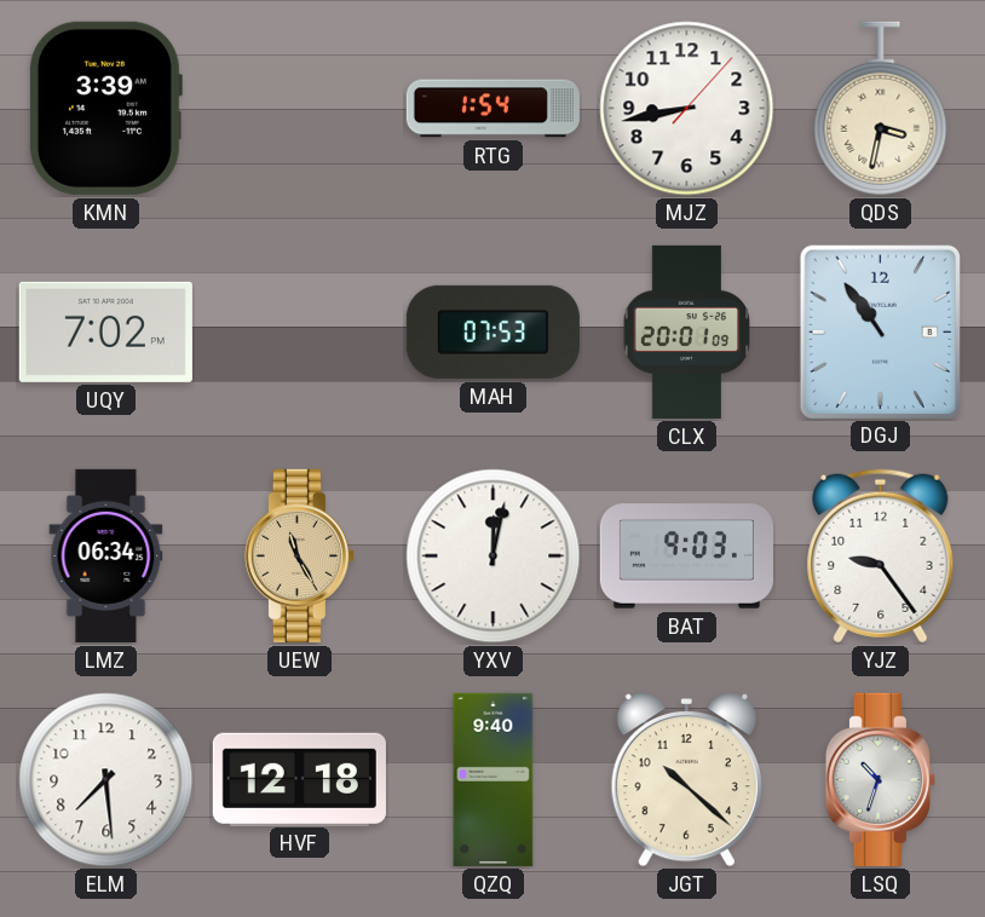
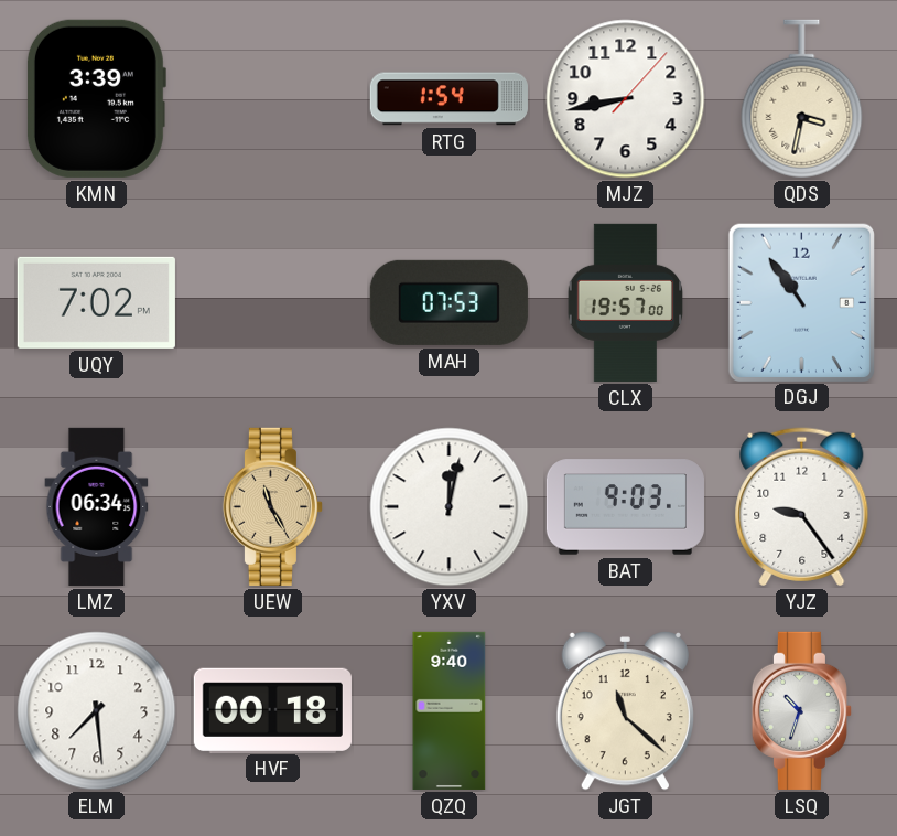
CLX: 20:01 -> 19:57 (625, 302)
HVF: 12:18 -> 00:18 (272, 710)
JGT: 10:22 -> 11:22 (625, 710)
